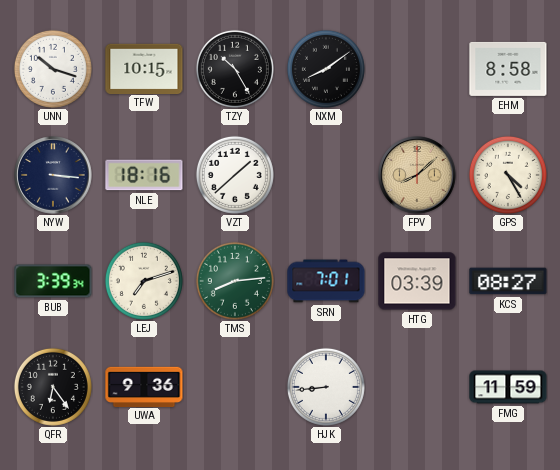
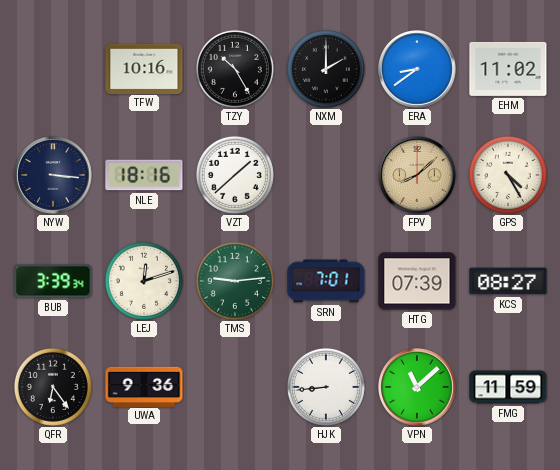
UNN: 10:18 -> none (53, 69)
TFW: 10:15 -> 10:16 (144, 68)
NXM: 8:09 -> 2:00 (326, 69)
ERA: none -> 8:39 (417, 69)
EHM: 8:58 -> 11:02 (508, 69)
LEJ: 7:12 -> 12:12 (144, 281)
TMS: 8:14 -> 9:14 (235, 281)
HTG: 03:39 -> 07:39 (417, 281)
VPN: none -> 11:08 (417, 387)
